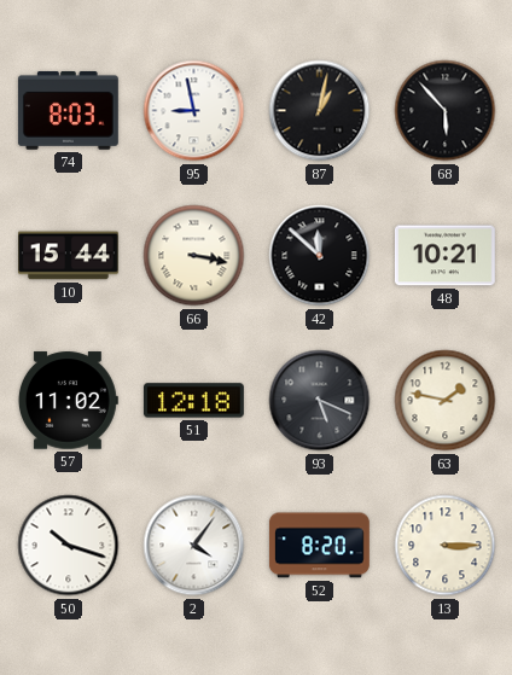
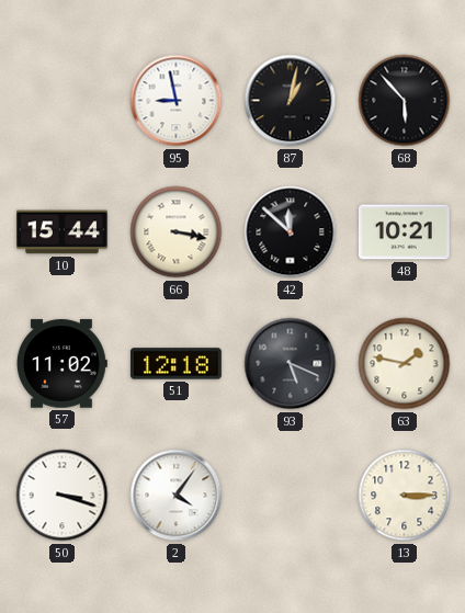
74: 8:03 -> none (68, 110)
50: 10:18 -> 3:18 (63, 496)
52: 8:20 -> none (319, 546)
